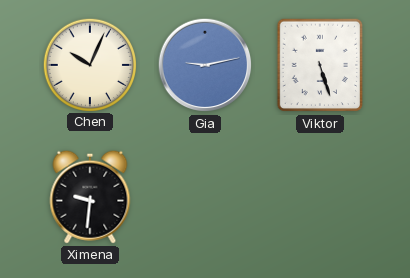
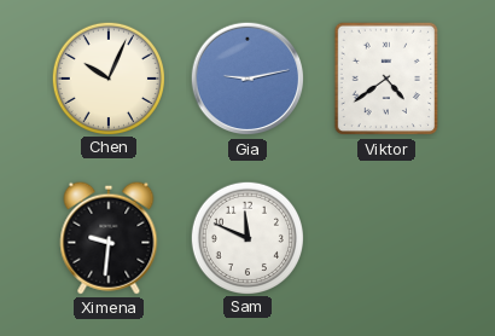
Viktor: 5:27 -> 4:39 (386, 79)
Sam: none -> 11:49 (246, 237)
